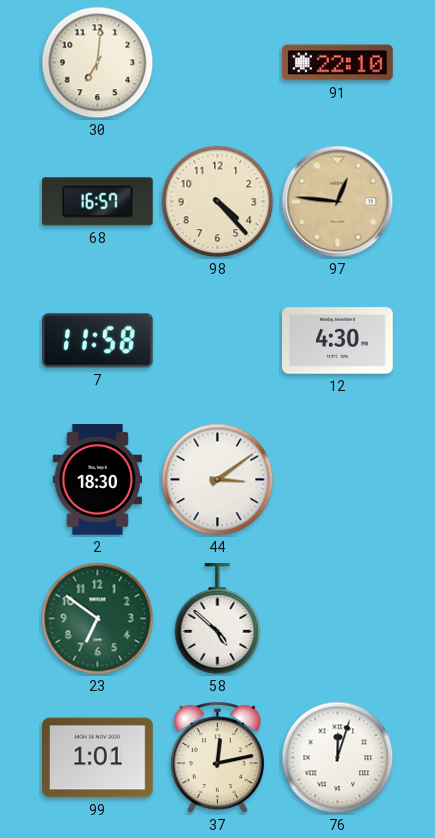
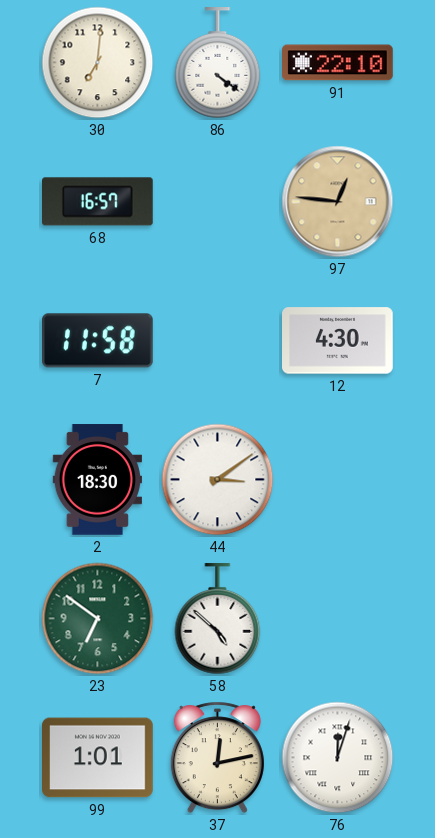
86: none -> 4:21 (218, 63)
98: 4:23 -> none (218, 202)
